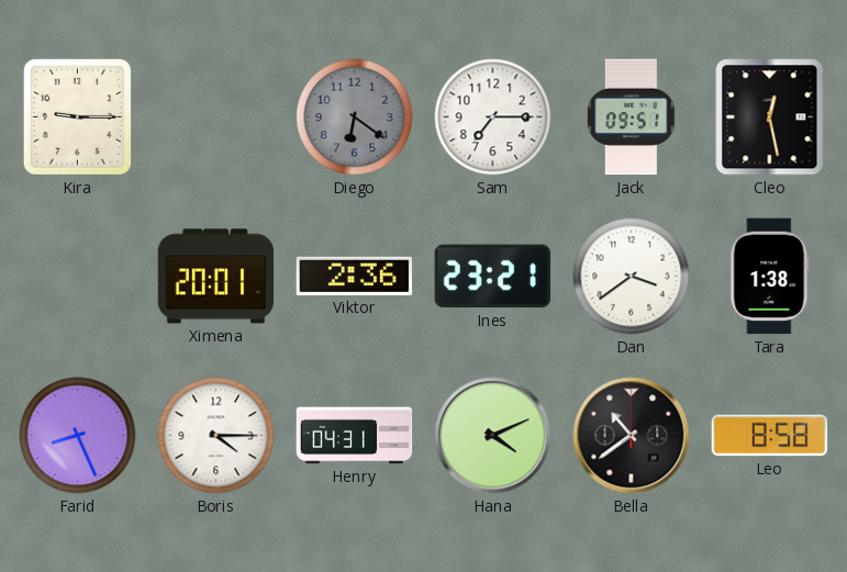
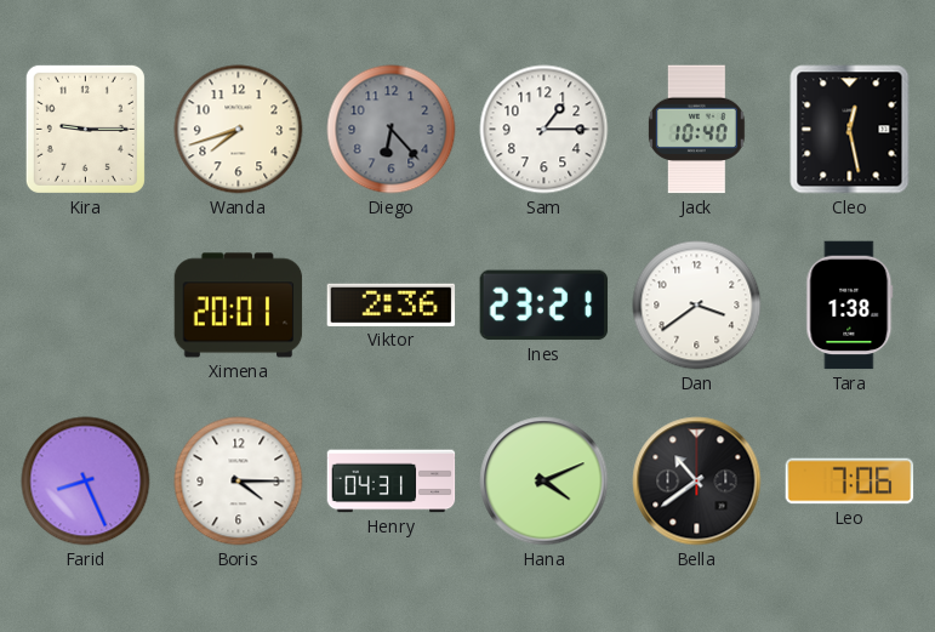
Wanda: none -> 7:42 (239, 130)
Diego: 6:21 -> 6:23 (392, 130)
Sam: 7:15 -> 1:15 (545, 130)
Jack: 09:51 -> 10:40 (696, 130)
Leo: 8:58 -> 7:06 (850, 482)
